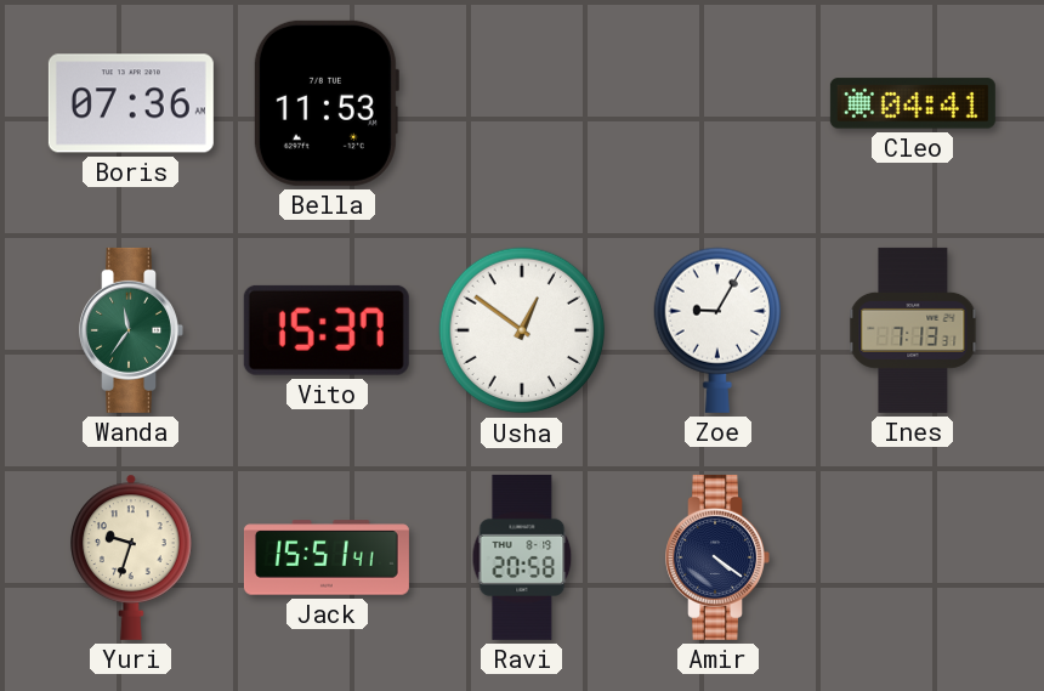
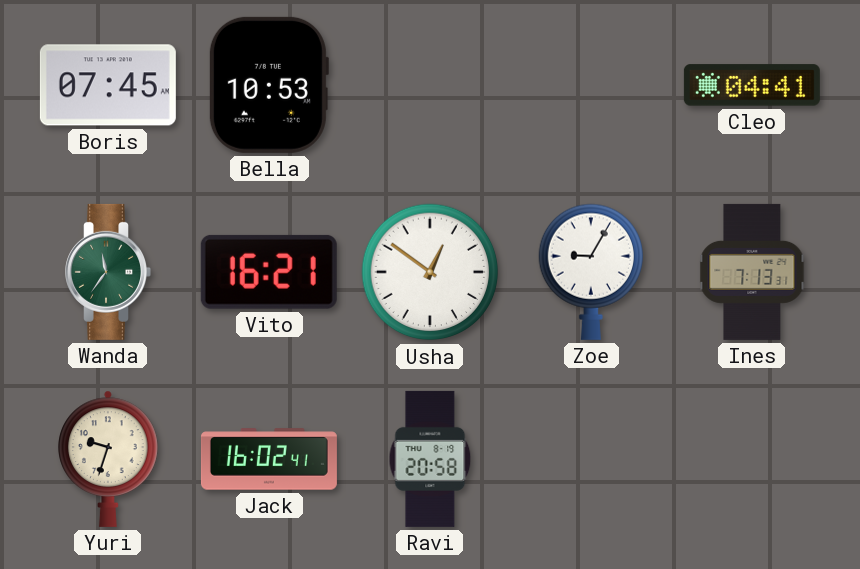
Boris: 07:36 -> 07:45 (108, 85)
Bella: 11:53 -> 10:53 (268, 85)
Vito: 15:37 -> 16:21 (269, 272)
Jack: 15:51 -> 16:02 (269, 459)
Amir: 4:21 -> none (717, 557)
